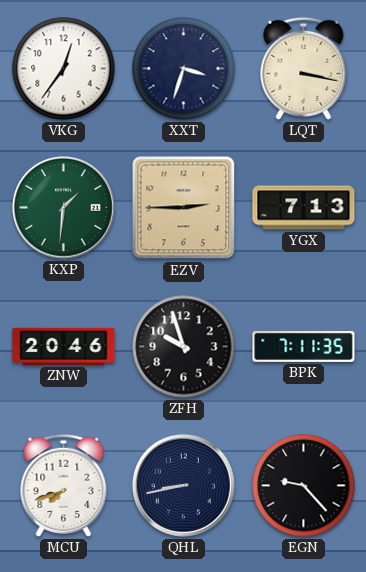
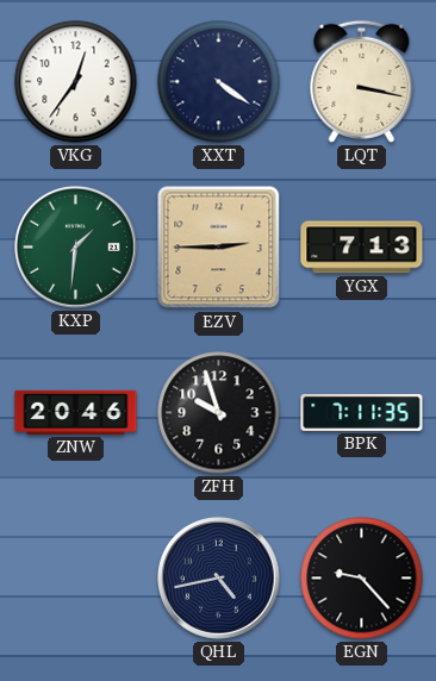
XXT: 3:33 -> 4:21 (219, 82)
MCU: 7:42 -> none (64, 485)
QHL: 8:43 -> 4:43 (219, 579)
